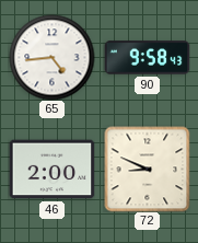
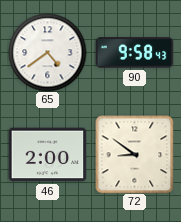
65: 4:44 -> 4:39 (47, 52)
72: 8:49 -> 8:51 (134, 154)
